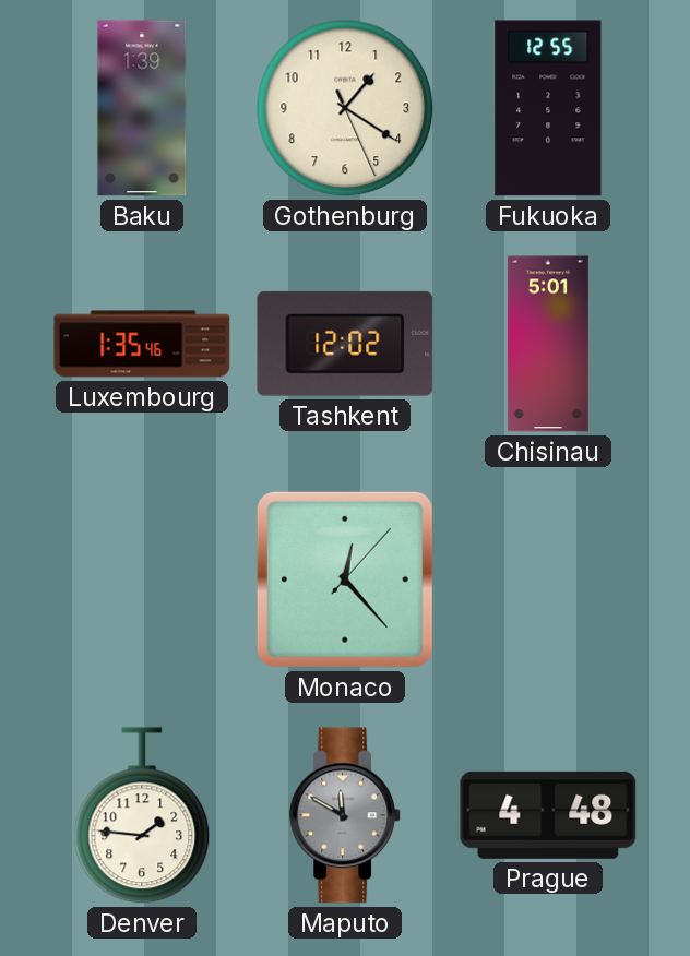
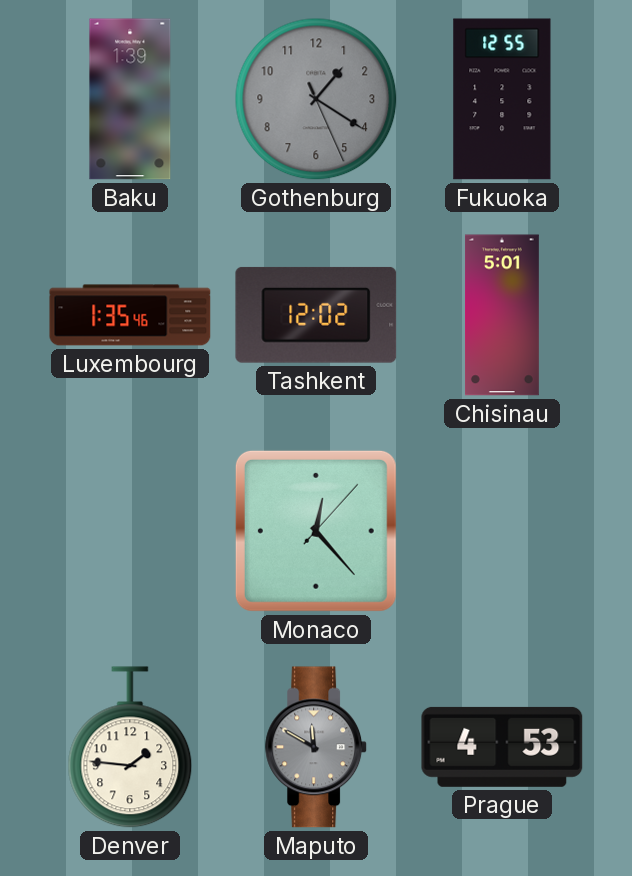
Gothenburg dial: cream -> grey (316, 99)
Prague: 4:48 -> 4:53 (502, 747)
